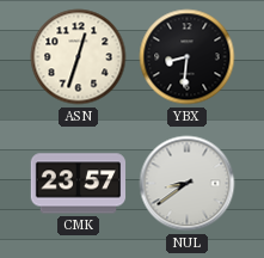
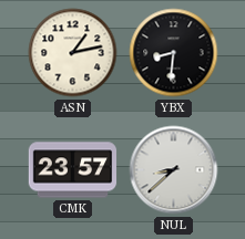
ASN: 12:33 -> 1:13 (73, 53)
NUL: 8:39 -> 8:38 (174, 170)
